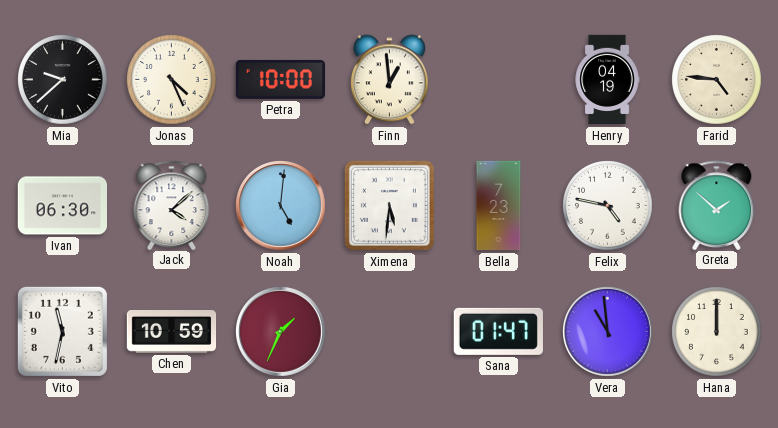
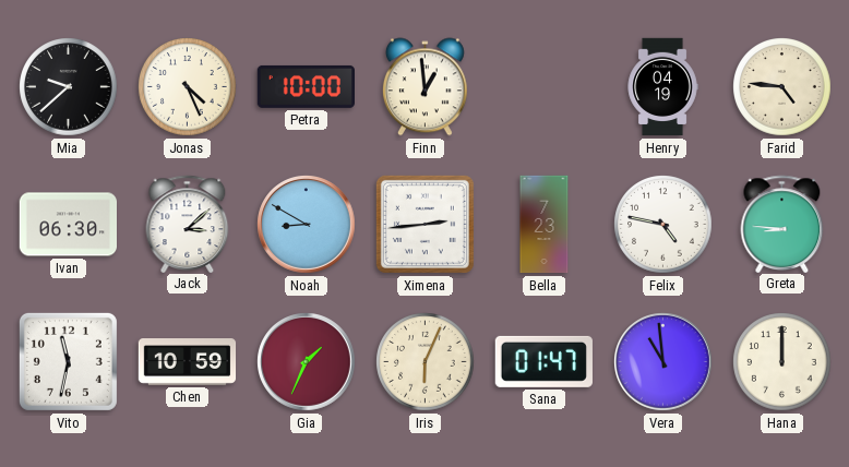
Jack: 4:08 -> 3:08 (188, 224)
Noah: 5:01 -> 8:50 (307, 225)
Ximena: 5:31 -> 2:44 (424, 224)
Greta: 1:52 -> 8:46 (782, 224)
Iris: none -> 6:04 (426, 362)
